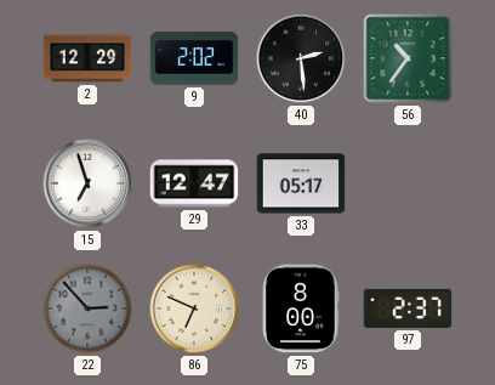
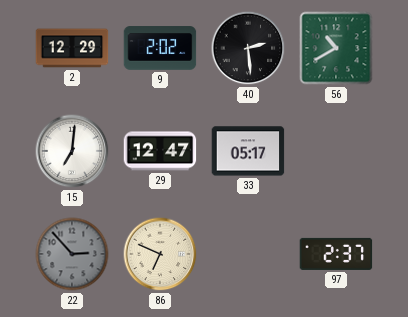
56: 10:36 -> 10:40 (336, 48)
15: 6:57 -> 7:01 (72, 151)
75: 8:00 -> none (301, 308)
